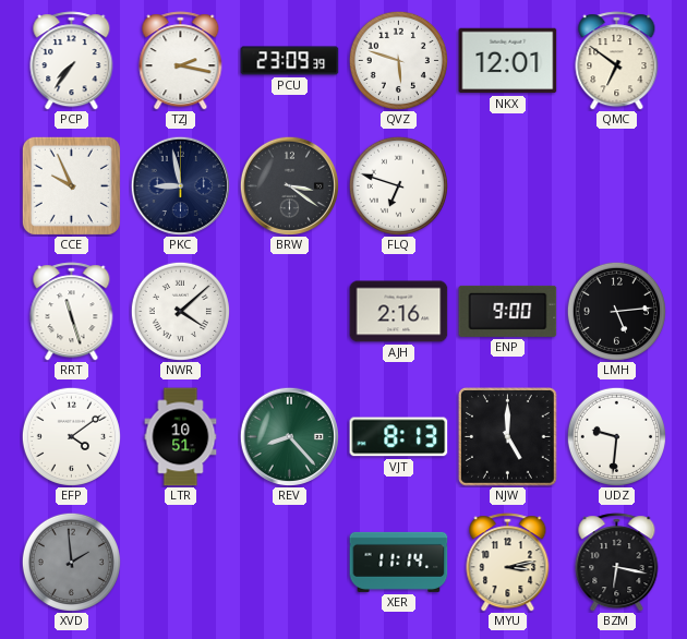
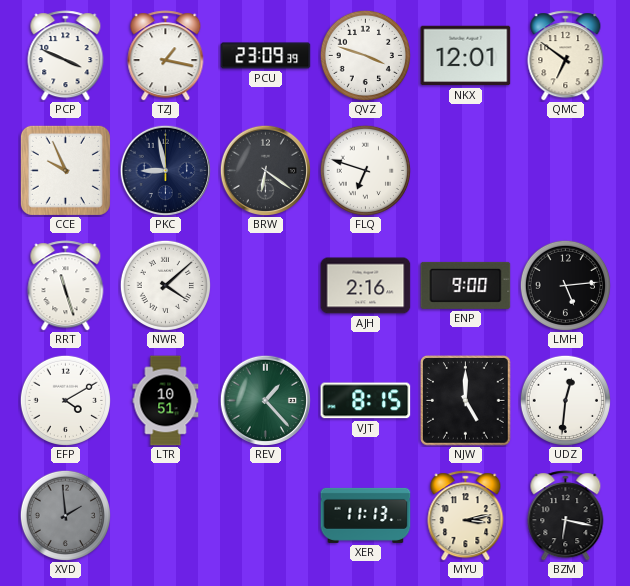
PCP: 7:36 -> 3:49 (66, 56)
TZJ: 2:17 -> 1:17 (166, 56)
QVZ: 5:48 -> 3:48 (365, 55)
BRW: 3:21 -> 6:21 (265, 170)
EFP: 4:09 -> 4:10 (65, 400)
REV: 8:23 -> 1:23 (265, 400)
VJT: 8:13 -> 8:15 (366, 401)
UDZ: 9:31 -> 12:31 (565, 400)
XER: 11:14 -> 11:13 (366, 515)
